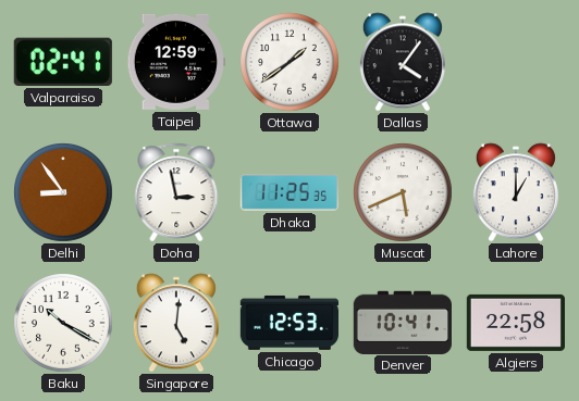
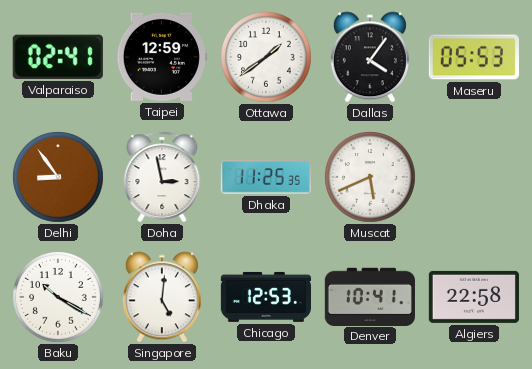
Maseru: none -> 05:53 (474, 57)
Lahore: 1:00 -> none (516, 192)
